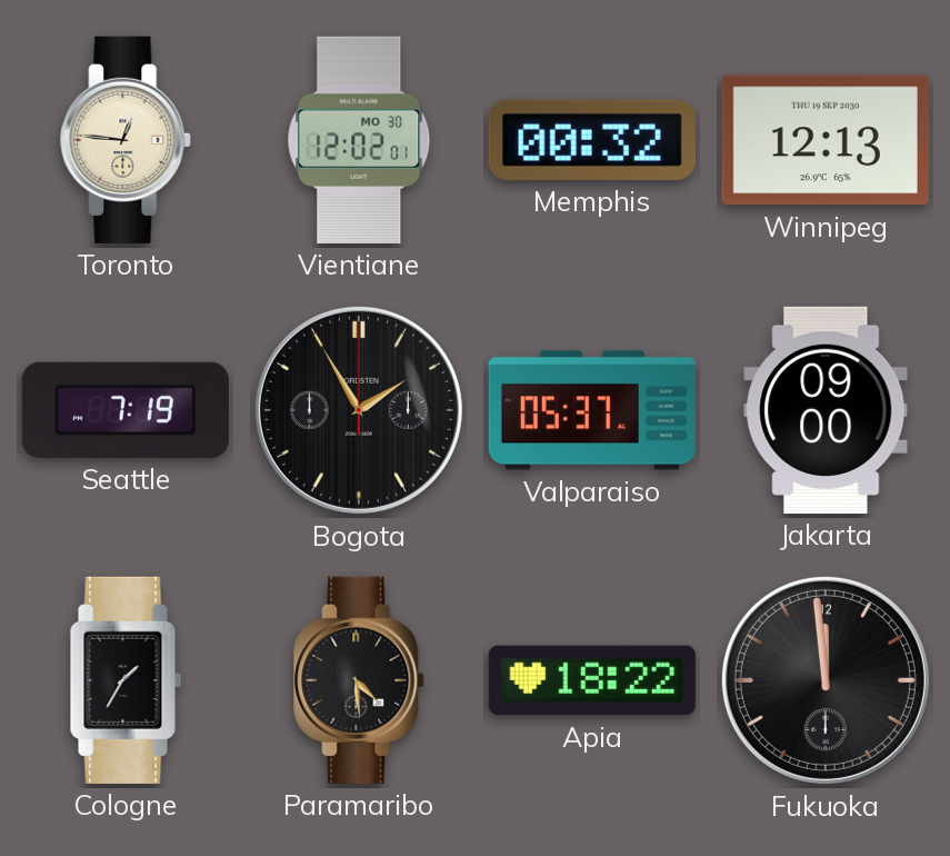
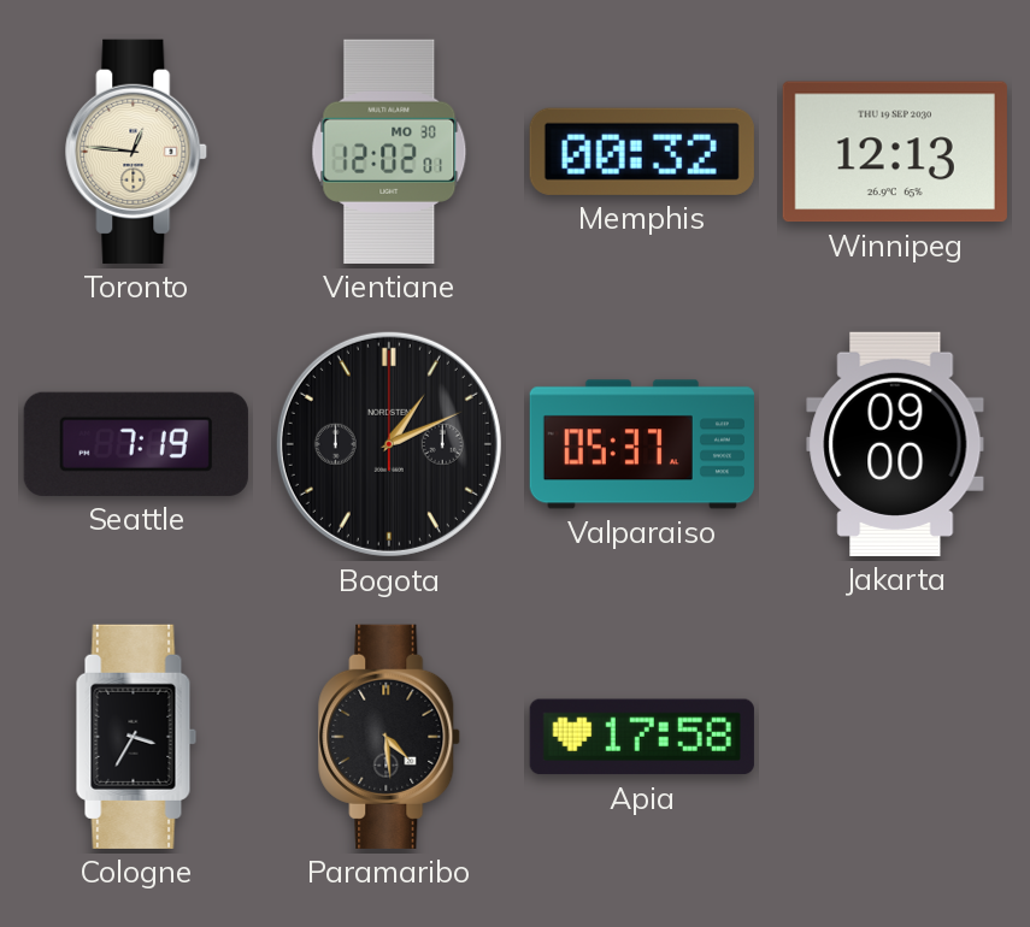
Bogota: 1:55 -> 1:11 (389, 444)
Cologne: 1:35 -> 3:35 (136, 737)
Apia: 18:22 -> 17:58 (642, 737)
Fukuoka: 11:59 -> none (826, 680)
